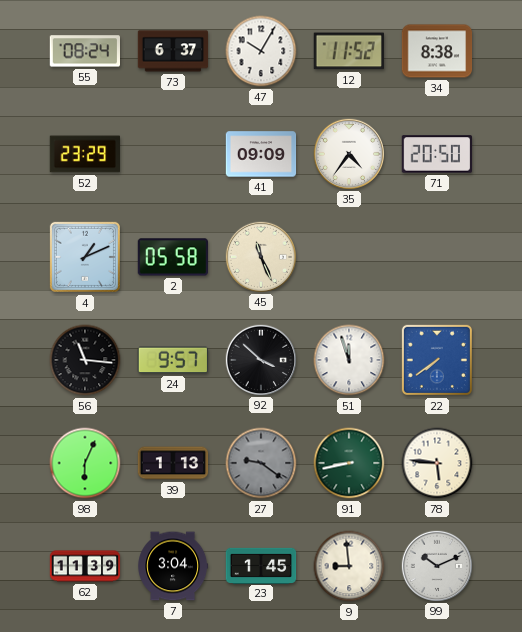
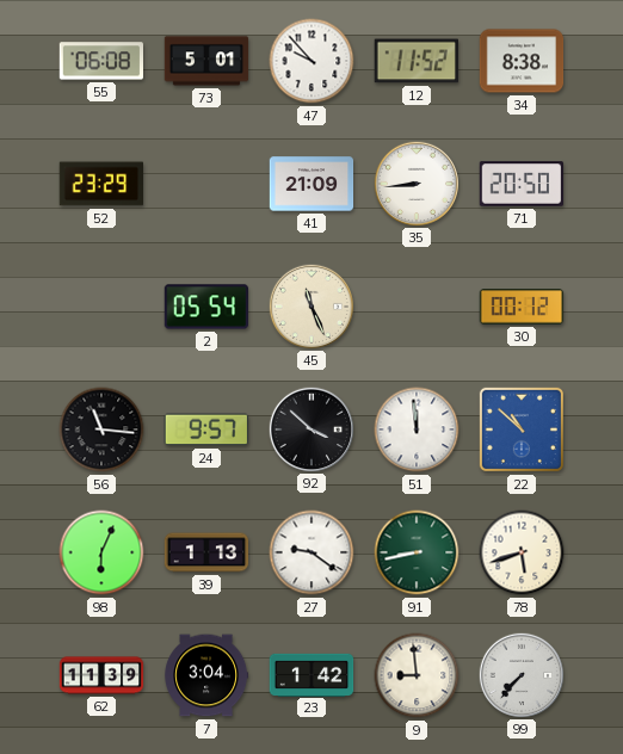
55: 08:24 -> 06:08 (100, 61)
73: 6:37 -> 5:01 (206, 61)
47: 10:05 -> 9:53 (311, 61)
41: 09:09 -> 21:09 (311, 184)
35: 4:36 -> 8:44 (415, 183)
4: 1:11 -> none (85, 257)
2: 05:58 -> 05:54 (206, 307)
30: none -> 00:12 (522, 307)
51: 11:57 -> 11:59 (417, 429)
22: 7:39 -> 10:52 (522, 429)
27 dial: grey -> white (311, 552)
78: 5:46 -> 5:42 (522, 552)
23: 1:45 -> 1:42 (311, 674)
99: 10:11 -> 7:37 (520, 674)
